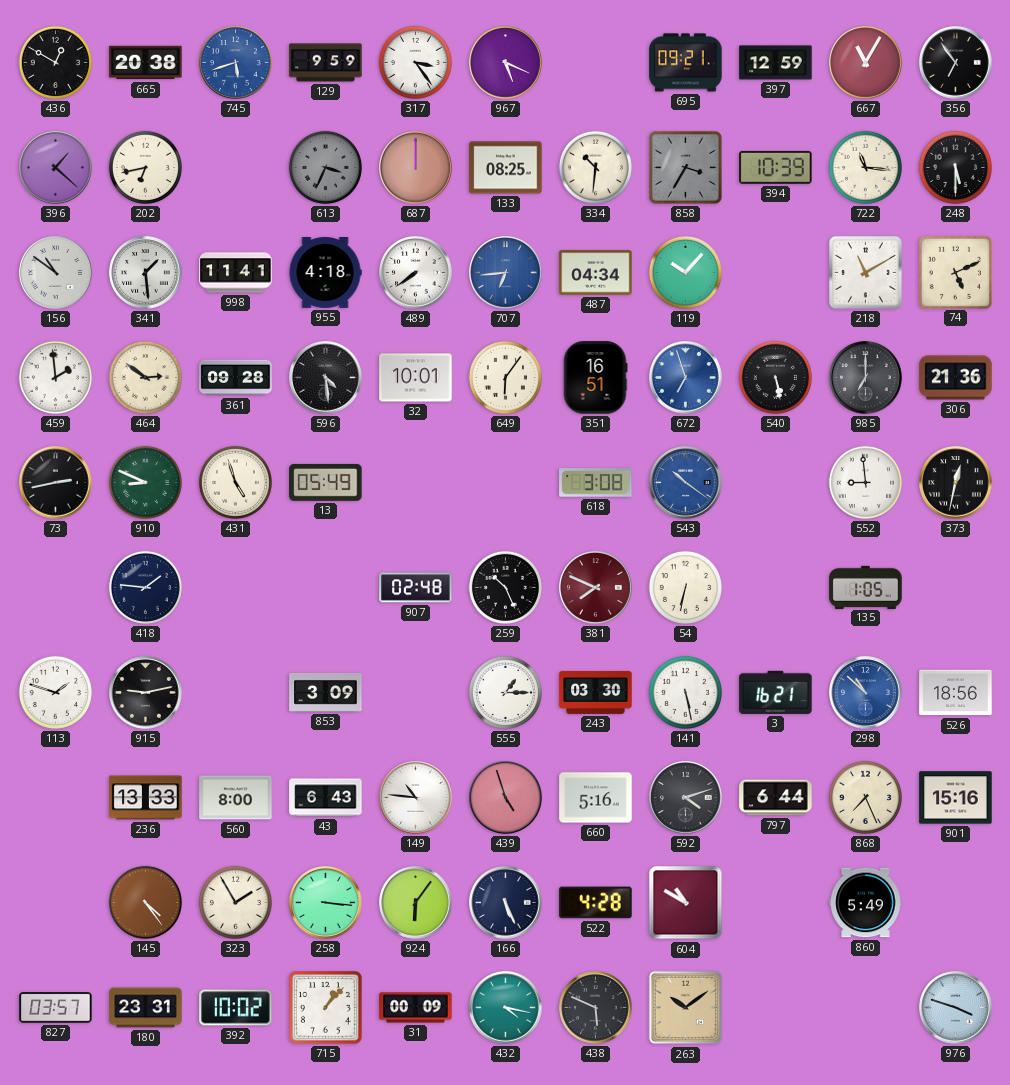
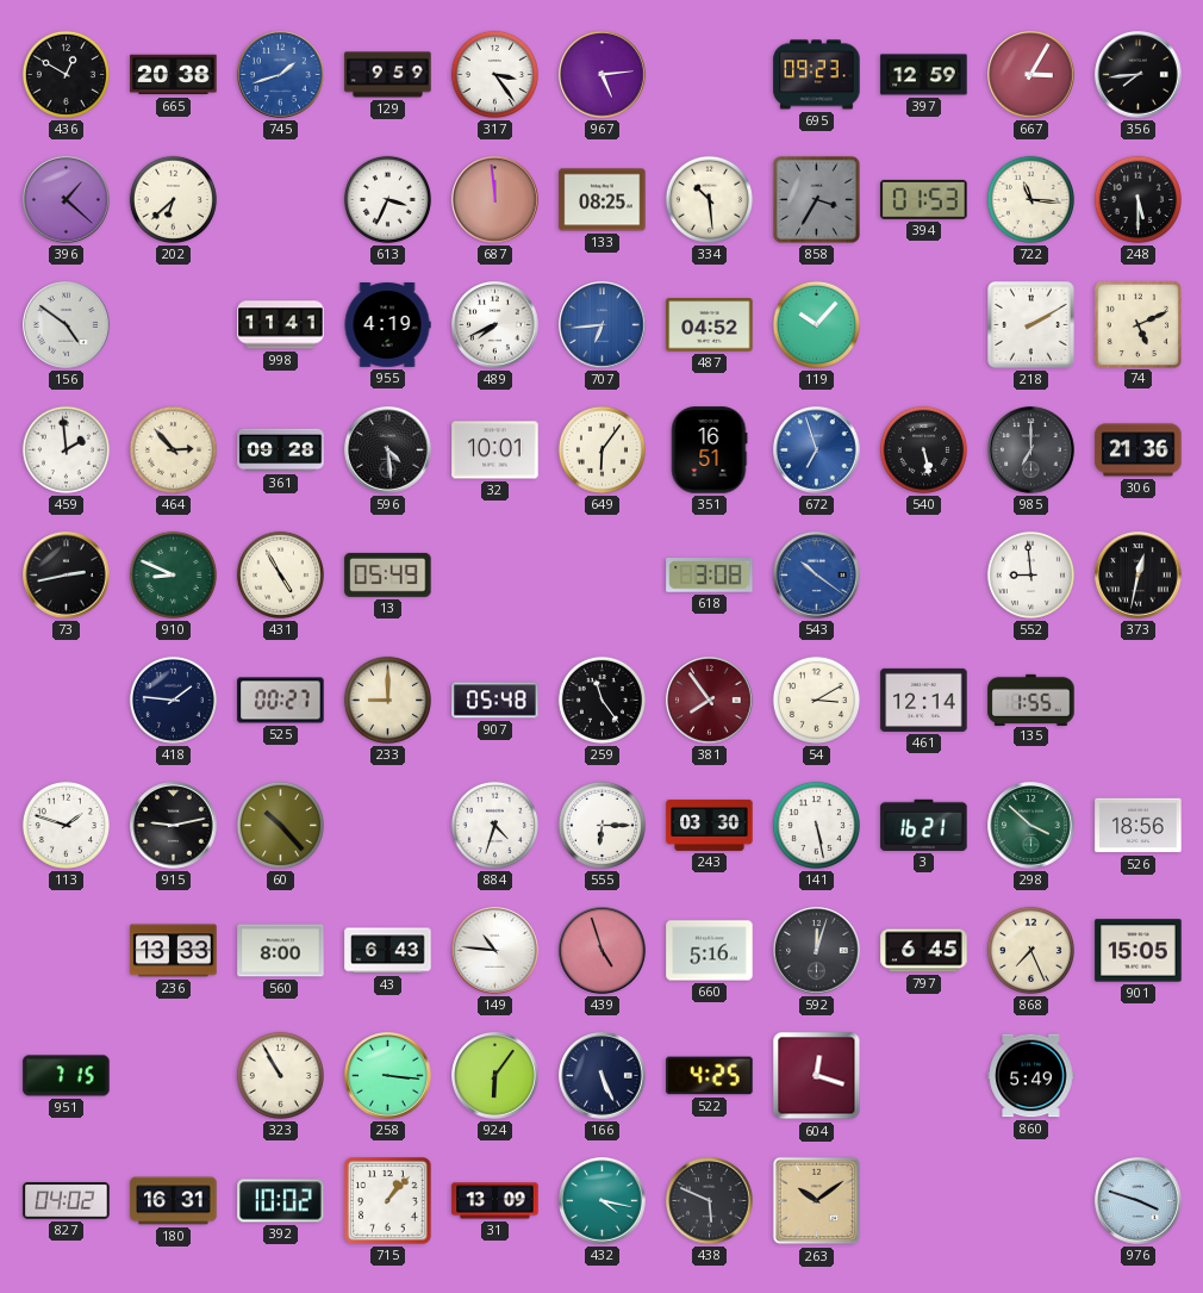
745: 5:42 -> 1:42 (281, 75)
967: 5:19 -> 5:14 (603, 75)
695: 09:21 -> 09:23 (817, 75)
667: 11:05 -> 3:05 (1031, 75)
356: 6:54 -> 7:44 (1139, 75)
202: 6:43 -> 6:38 (173, 199)
613 dial: grey -> white (387, 199)
687: 12:00 -> 11:59 (495, 200)
334: 10:31 -> 10:29 (709, 199)
394: 10:39 -> 01:53 (924, 199)
156: 10:51 -> 4:51 (67, 325)
341: 1:29 -> none (146, 273)
955: 4:18 -> 4:19 (387, 325)
489: 7:39 -> 7:41 (495, 325)
487: 04:34 -> 04:52 (710, 325)
218: 11:10 -> 2:10 (1031, 325)
464: 2:51 -> 2:53 (173, 449)
431: 4:57 -> 4:55 (280, 574)
525: none -> 00:27 (281, 701)
233: none -> 9:00 (387, 700)
907: 02:48 -> 05:48 (495, 701)
259: 10:26 -> 11:24 (601, 700)
381: 7:49 -> 7:54 (710, 701)
54: 6:32 -> 3:10 (816, 700)
461: none -> 12:14 (924, 700)
135: 1:05 -> 1:55 (1031, 700)
60: none -> 10:23 (280, 825)
853: 3:09 -> none (326, 693)
884: none -> 4:33 (494, 825)
555: 1:15 -> 6:15 (601, 825)
298: 10:52 -> 3:52 (1031, 826)
298 dial: blue -> green (1031, 826)
592: 4:12 -> 12:03 (817, 951)
797: 6:44 -> 6:45 (924, 951)
901: 15:16 -> 15:05 (1139, 951)
951: none -> 7:15 (67, 1076)
145: 4:24 -> none (145, 902)
323: 1:55 -> 10:55 (280, 1075)
522: 4:28 -> 4:25 (710, 1076)
604: 10:50 -> 12:18 (817, 1076)
827: 03:57 -> 04:02 (67, 1201)
180: 23:31 -> 16:31 (174, 1201)
31: 00:09 -> 13:09 (495, 1201)
